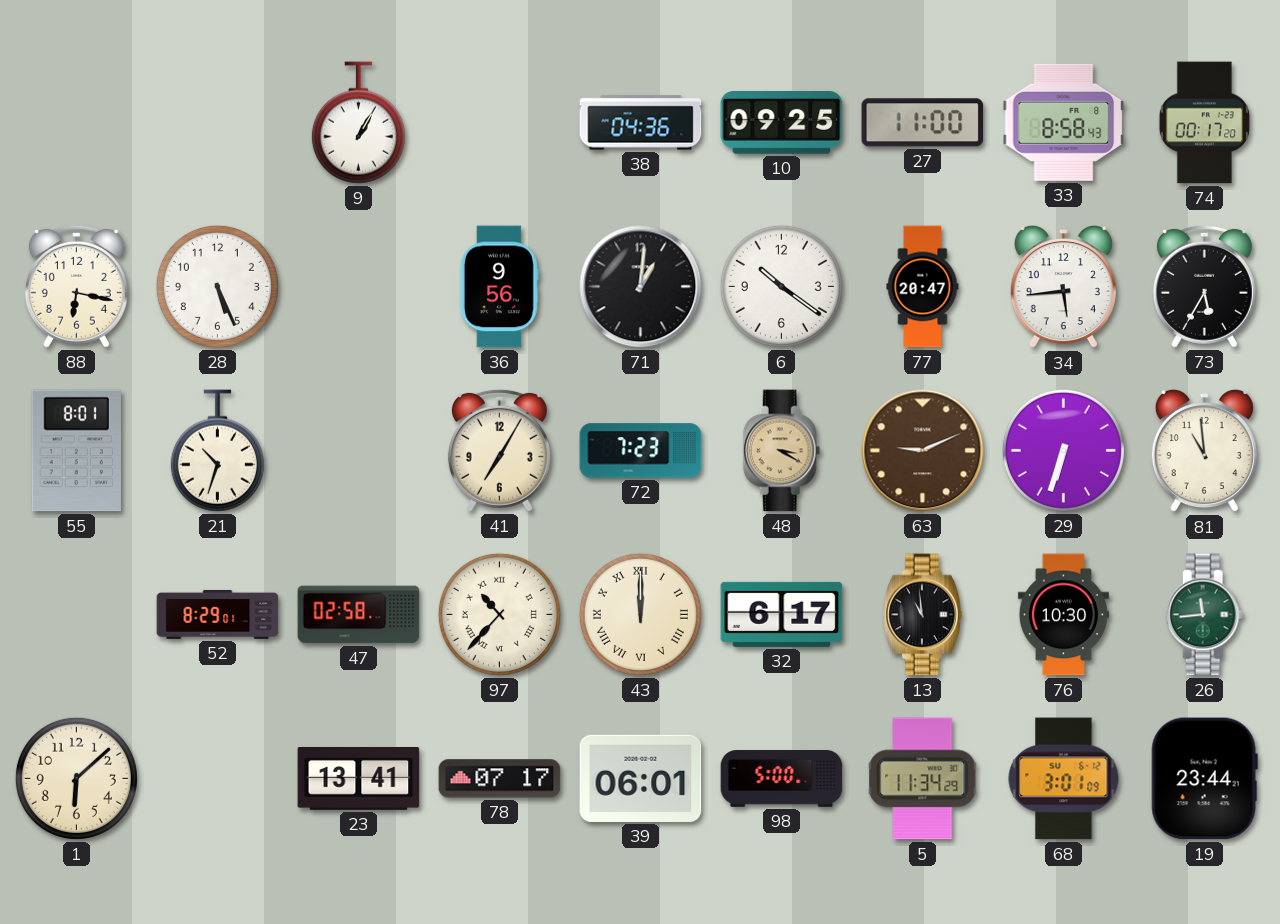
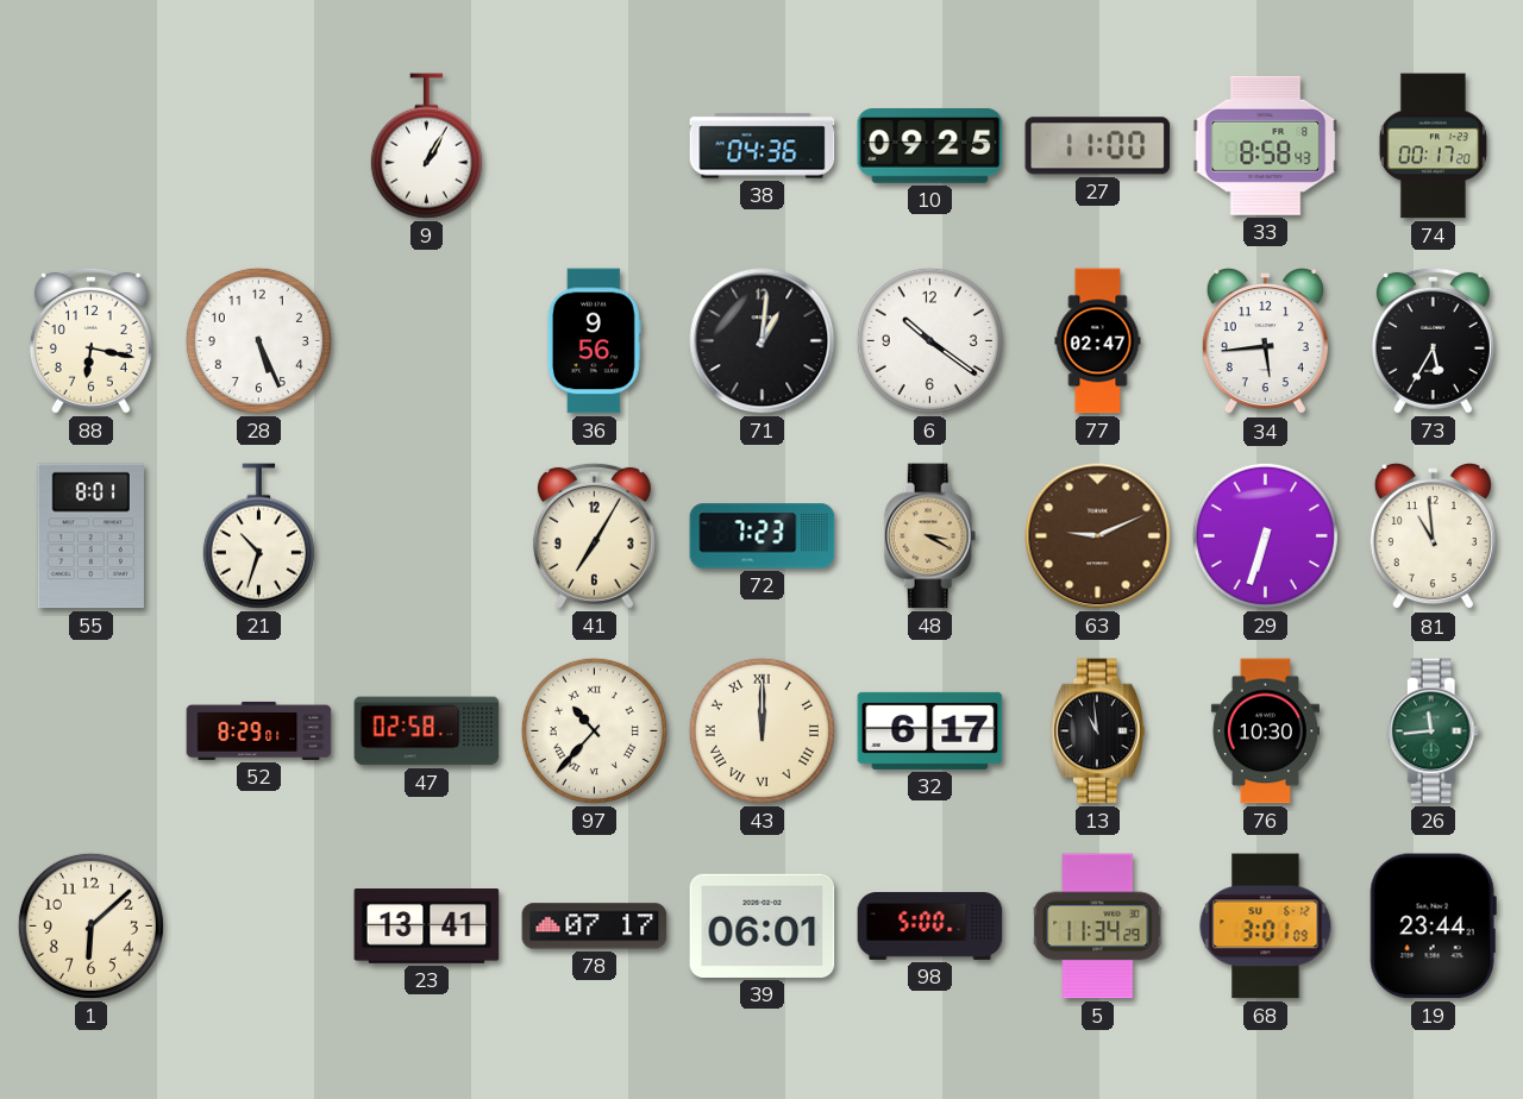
77: 20:47 -> 02:47 (1098, 341)
